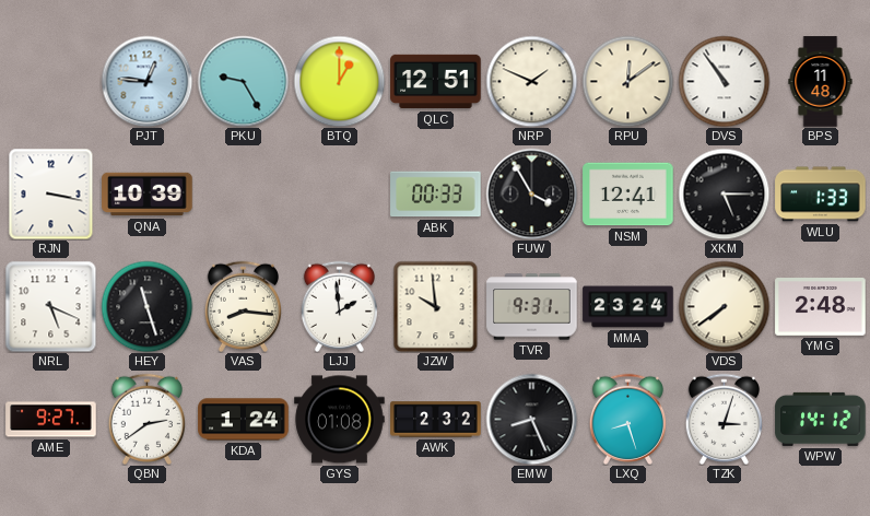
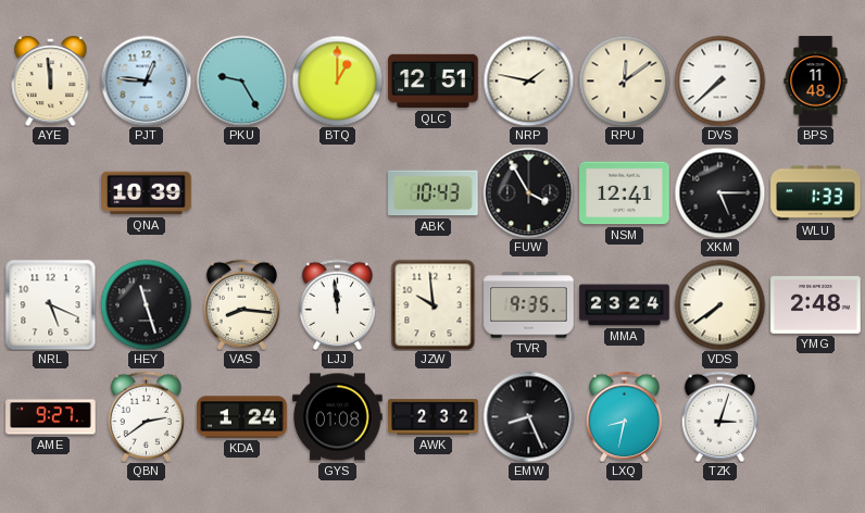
AYE: none -> 11:59 (51, 82)
NRP: 1:49 -> 1:47 (528, 80)
DVS: 10:54 -> 7:38 (719, 80)
RJN: 3:17 -> none (51, 193)
ABK: 00:33 -> 10:43 (434, 193)
LJJ: 1:59 -> 11:59 (337, 304)
TVR: 9:31 -> 9:35 (529, 305)
LXQ: 8:27 -> 8:32 (624, 416)
WPW: 14:12 -> none (821, 419)
